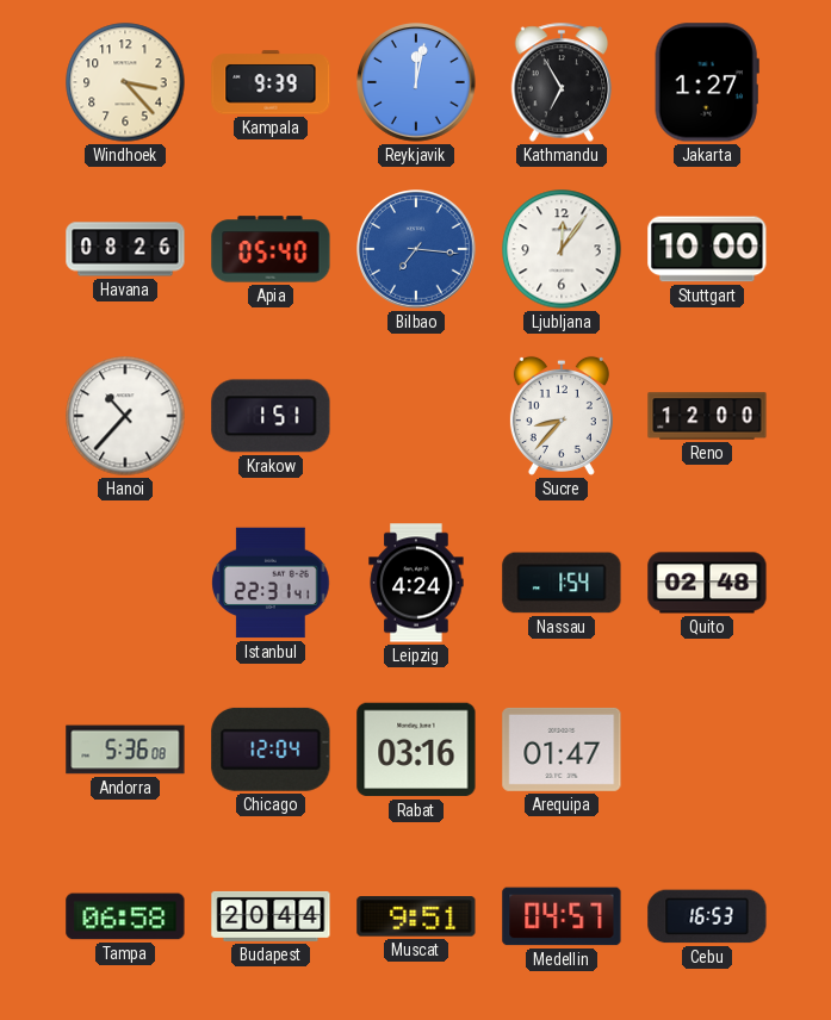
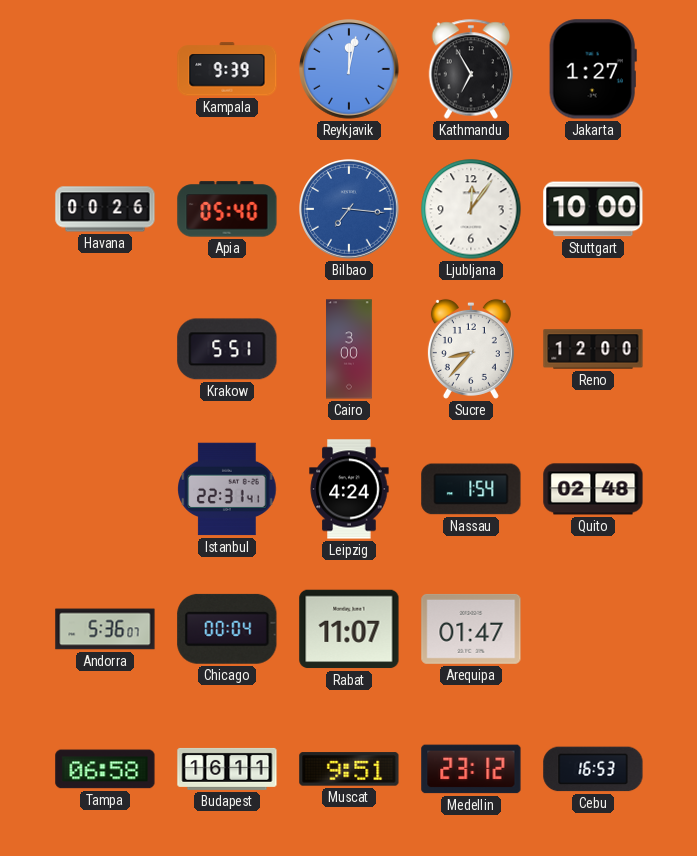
Windhoek: 3:23 -> none (125, 82)
Havana: 08:26 -> 00:26 (105, 209)
Hanoi: 10:37 -> none (125, 416)
Krakow: 1:51 -> 5:51 (227, 349)
Cairo: none -> 3:00 (350, 349)
Andorra: 5:36:08 -> 5:36:07 (105, 629)
Chicago: 12:04 -> 00:04 (227, 629)
Rabat: 03:16 -> 11:07 (349, 629)
Budapest: 20:44 -> 16:11 (227, 769)
Medellin: 04:57 -> 23:12 (471, 769)
